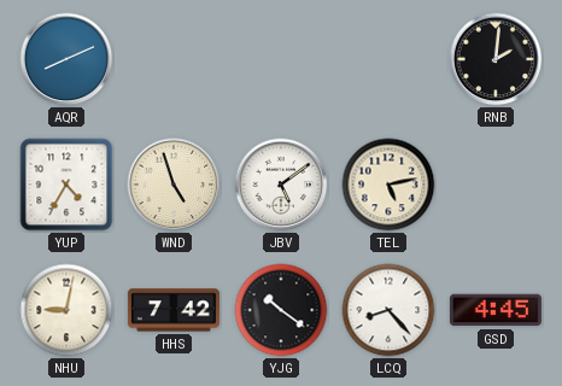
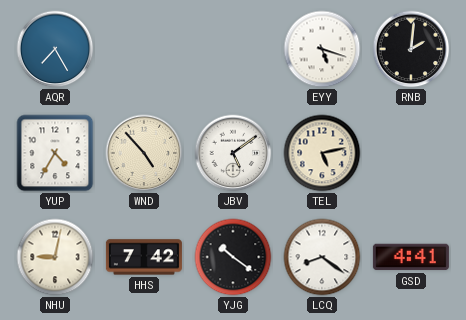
AQR: 8:11 -> 7:25 (55, 49)
EYY: none -> 5:18 (322, 49)
WND: 4:57 -> 4:53 (144, 153)
LCQ: 8:23 -> 8:21 (322, 257)
GSD: 4:45 -> 4:41 (411, 257)
